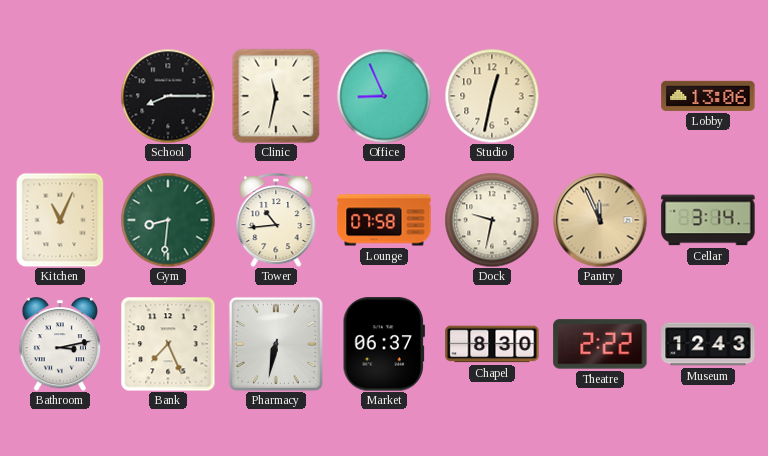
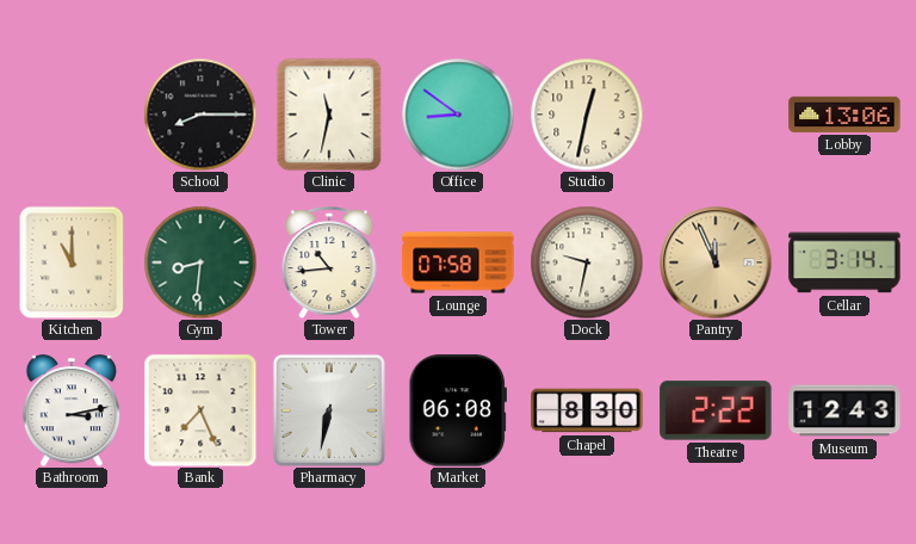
Office: 8:56 -> 8:51 (458, 115)
Kitchen: 11:04 -> 11:00 (72, 262)
Market: 06:37 -> 06:08 (458, 410)
